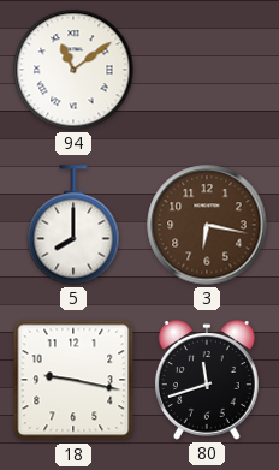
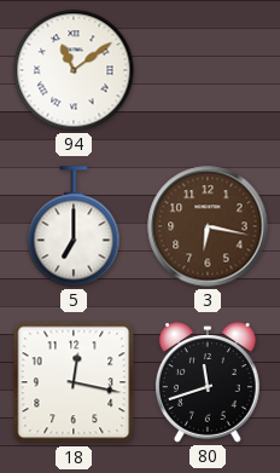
5: 8:00 -> 7:00 (74, 226)
18: 9:17 -> 12:17 (74, 382)
